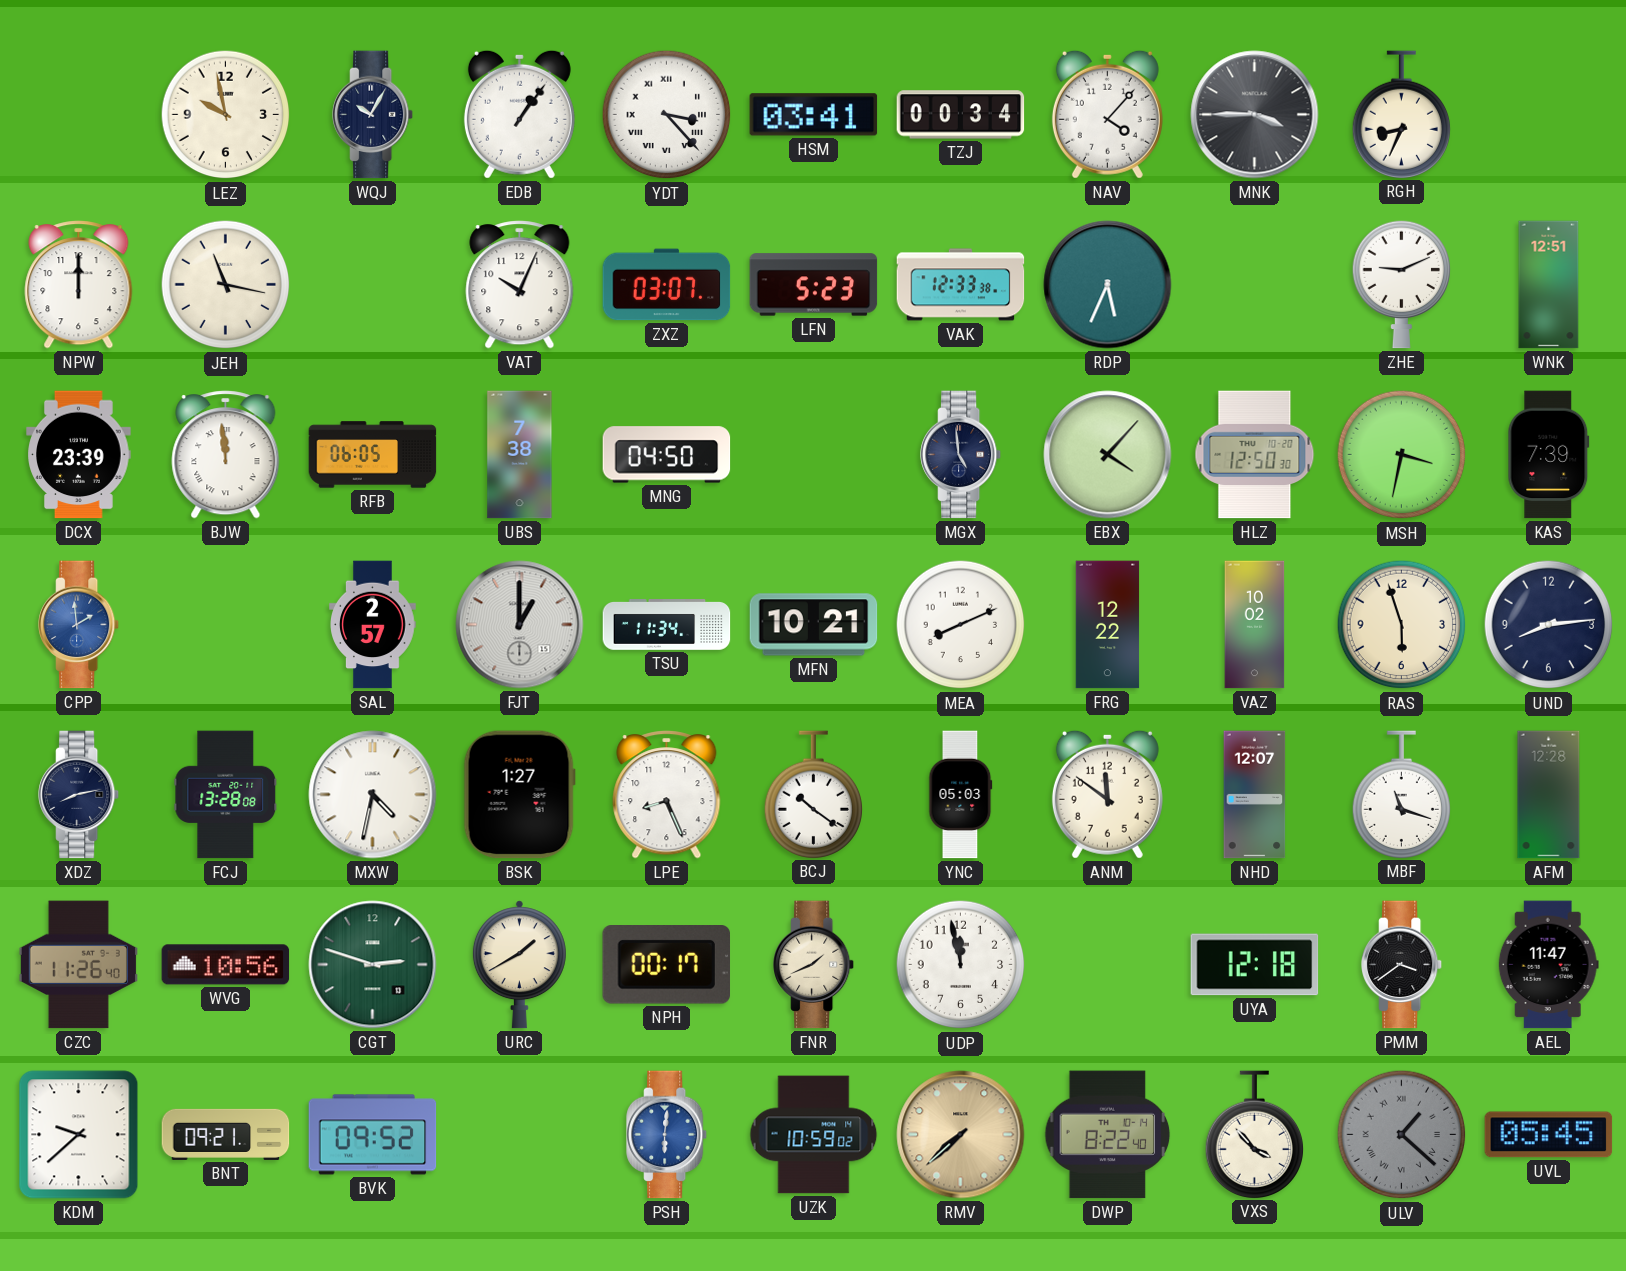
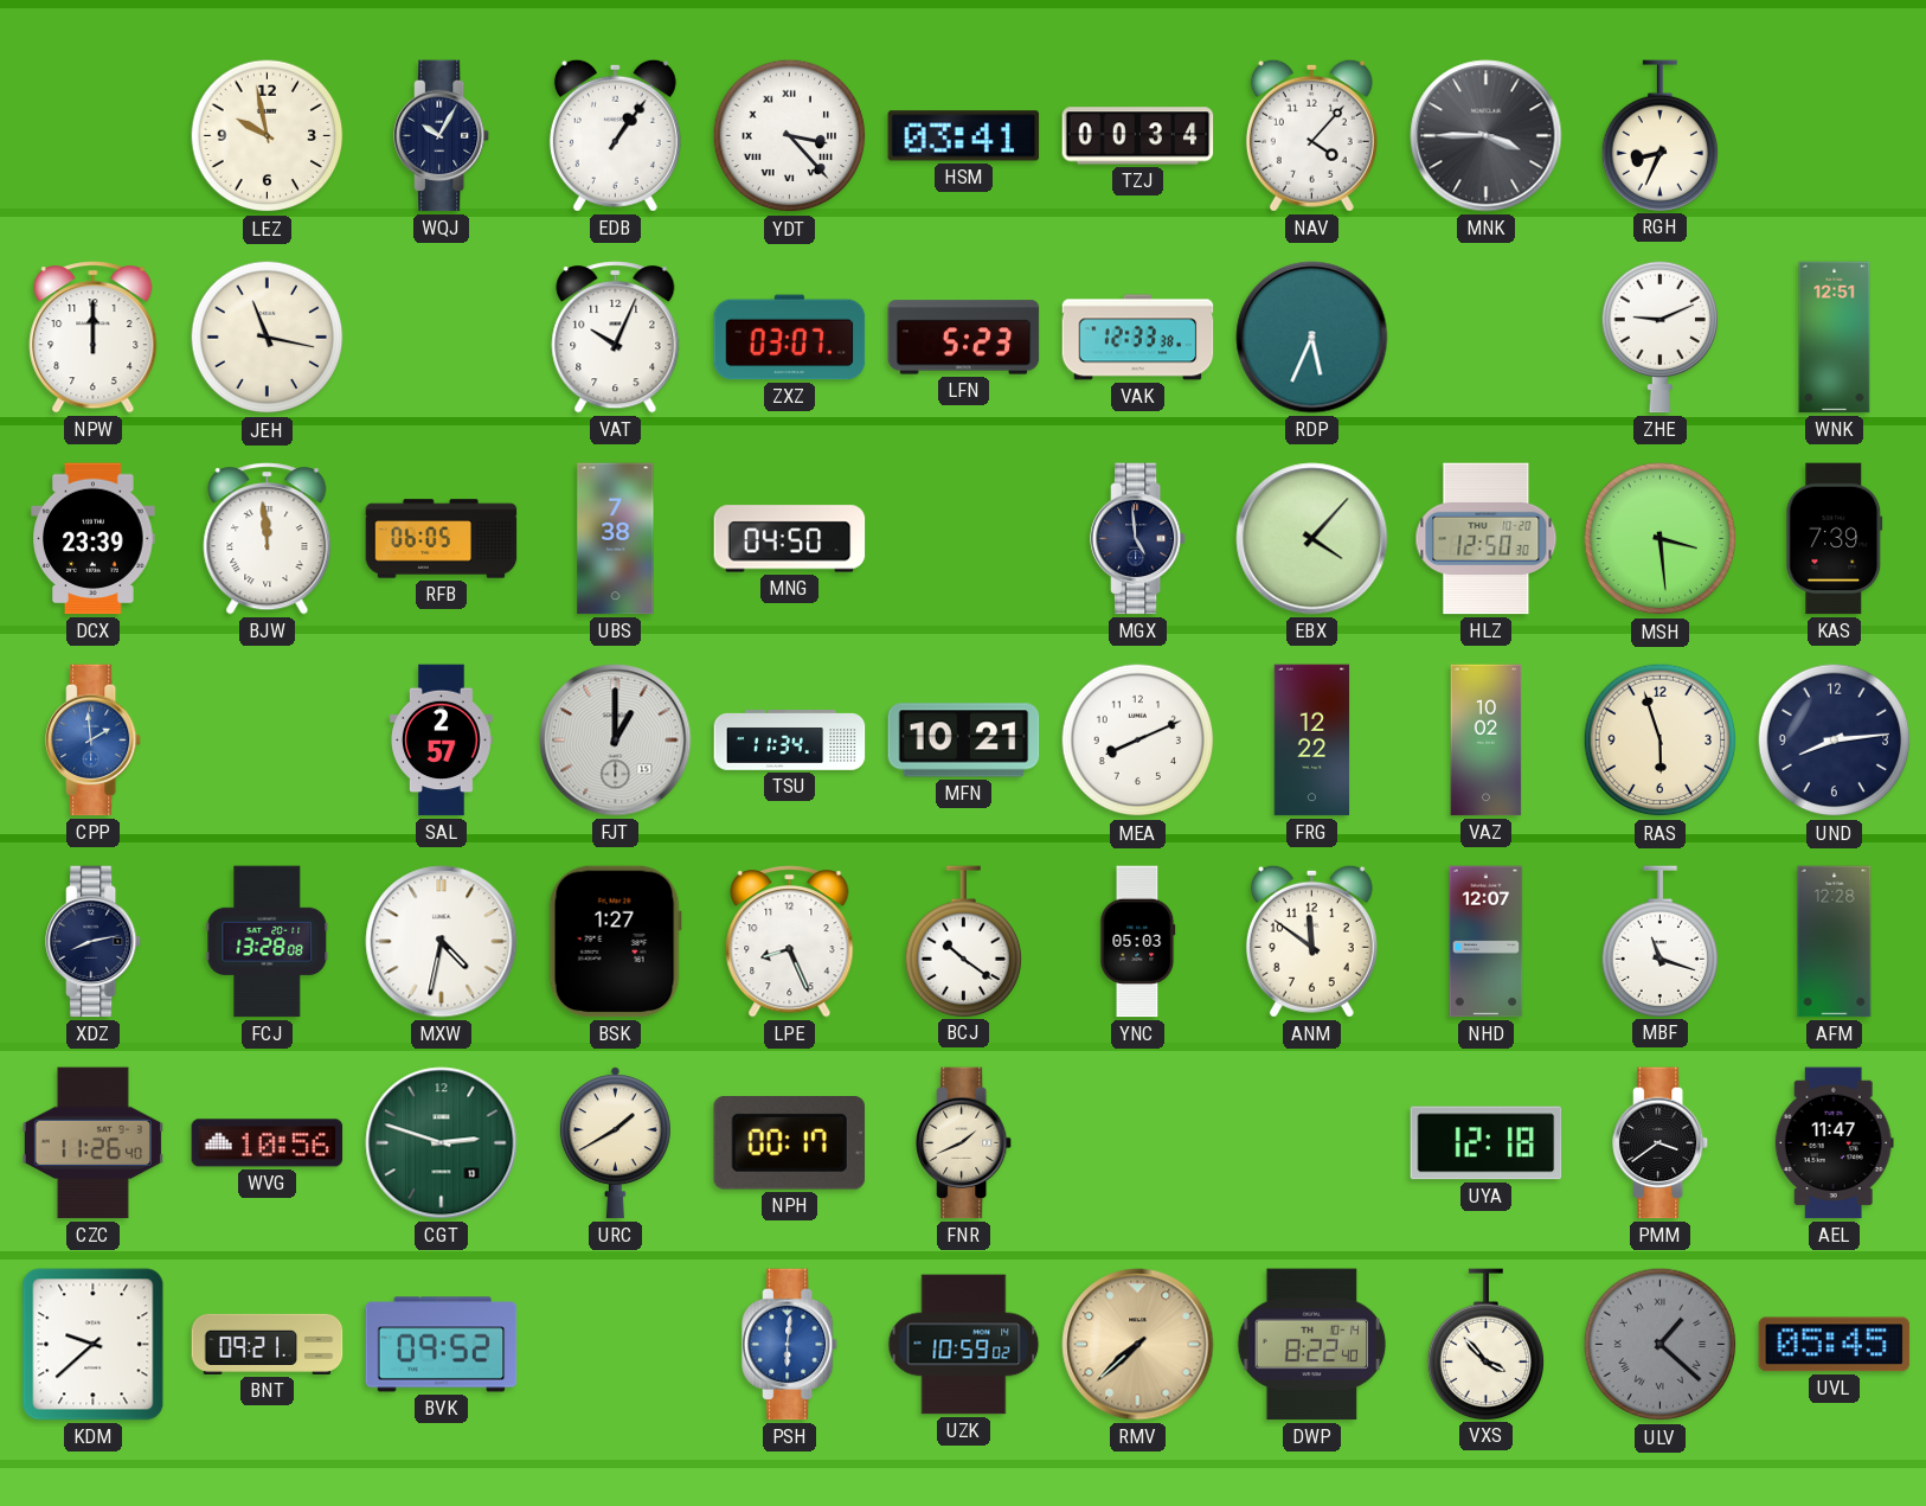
MSH: 3:32 -> 3:29 (1661, 539)
UDP: 11:58 -> none (961, 965)
